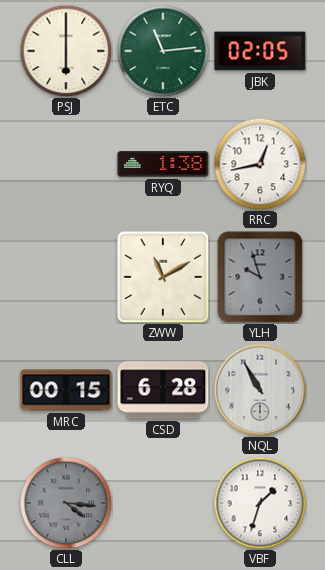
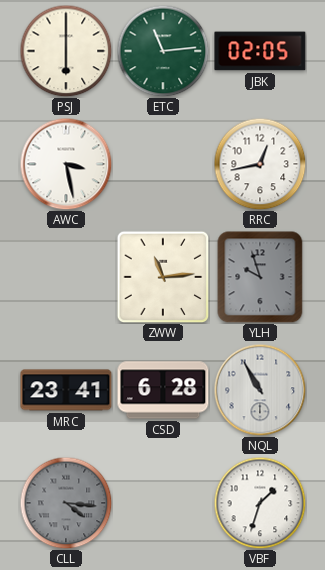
AWC: none -> 3:28 (66, 164)
RYQ: 1:38 -> none (163, 164)
ZWW: 11:10 -> 11:14 (163, 277)
MRC: 00:15 -> 23:41 (66, 390)
